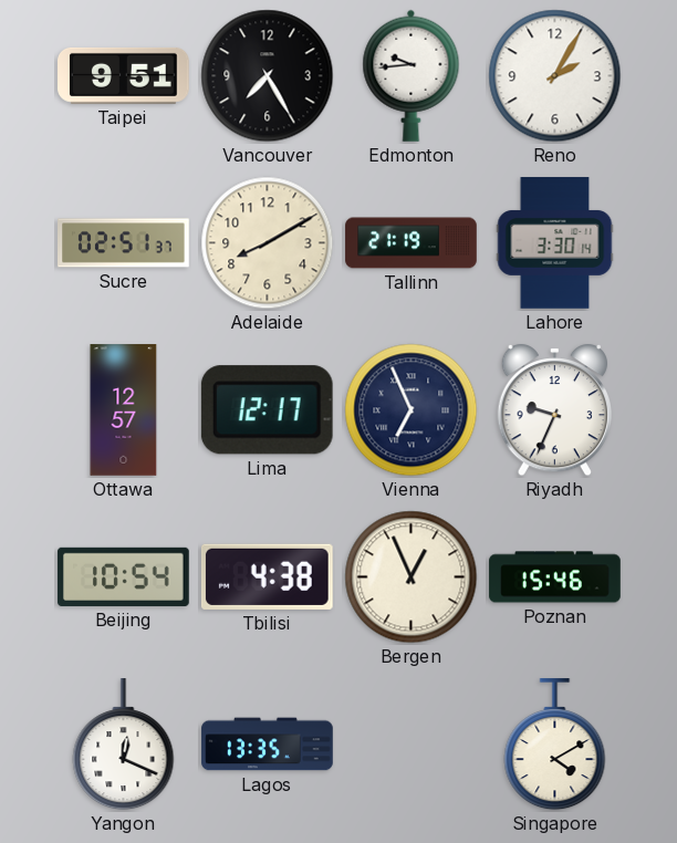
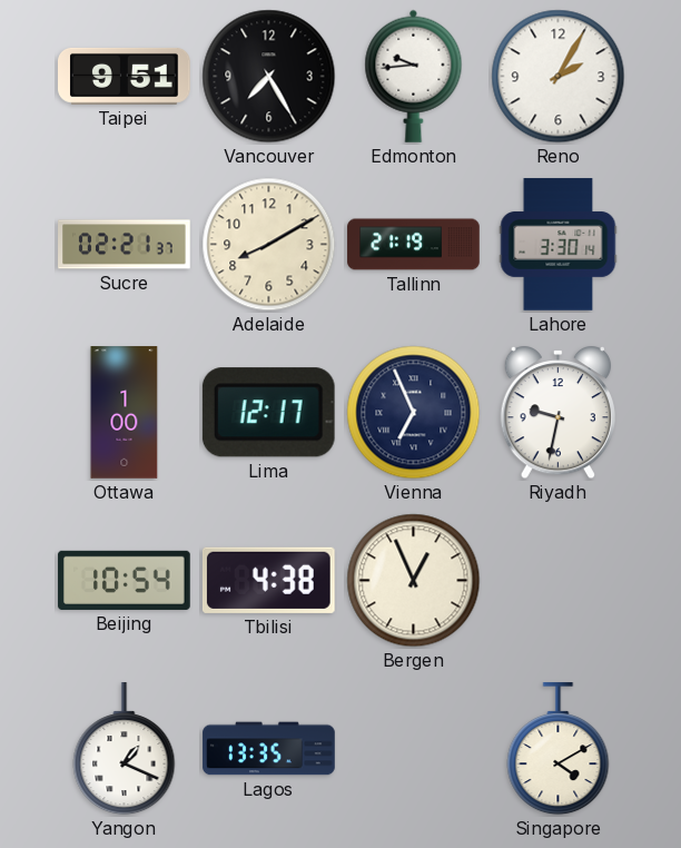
Sucre: 02:51 -> 02:21 (125, 245)
Ottawa: 12:57 -> 1:00 (125, 413)
Riyadh: 9:34 -> 9:32 (557, 413)
Poznan: 15:46 -> none (555, 577)
Yangon: 12:19 -> 1:19 (125, 749)
